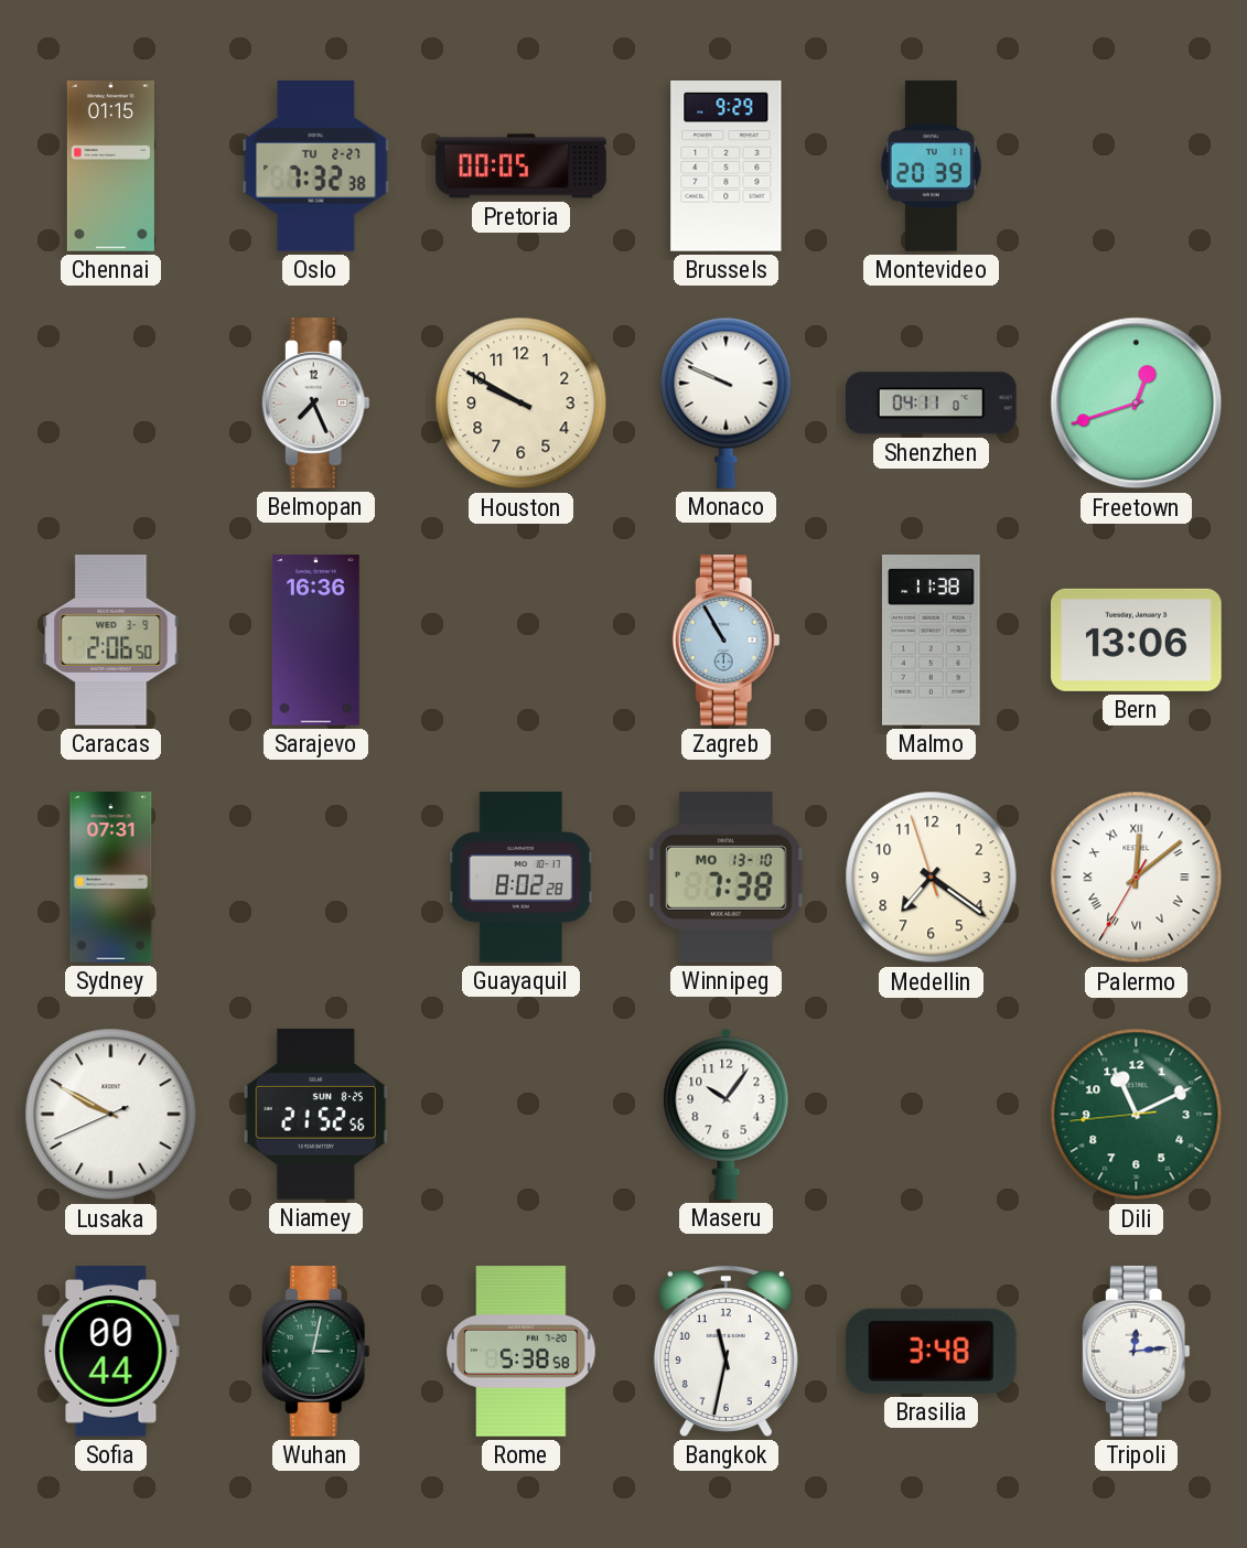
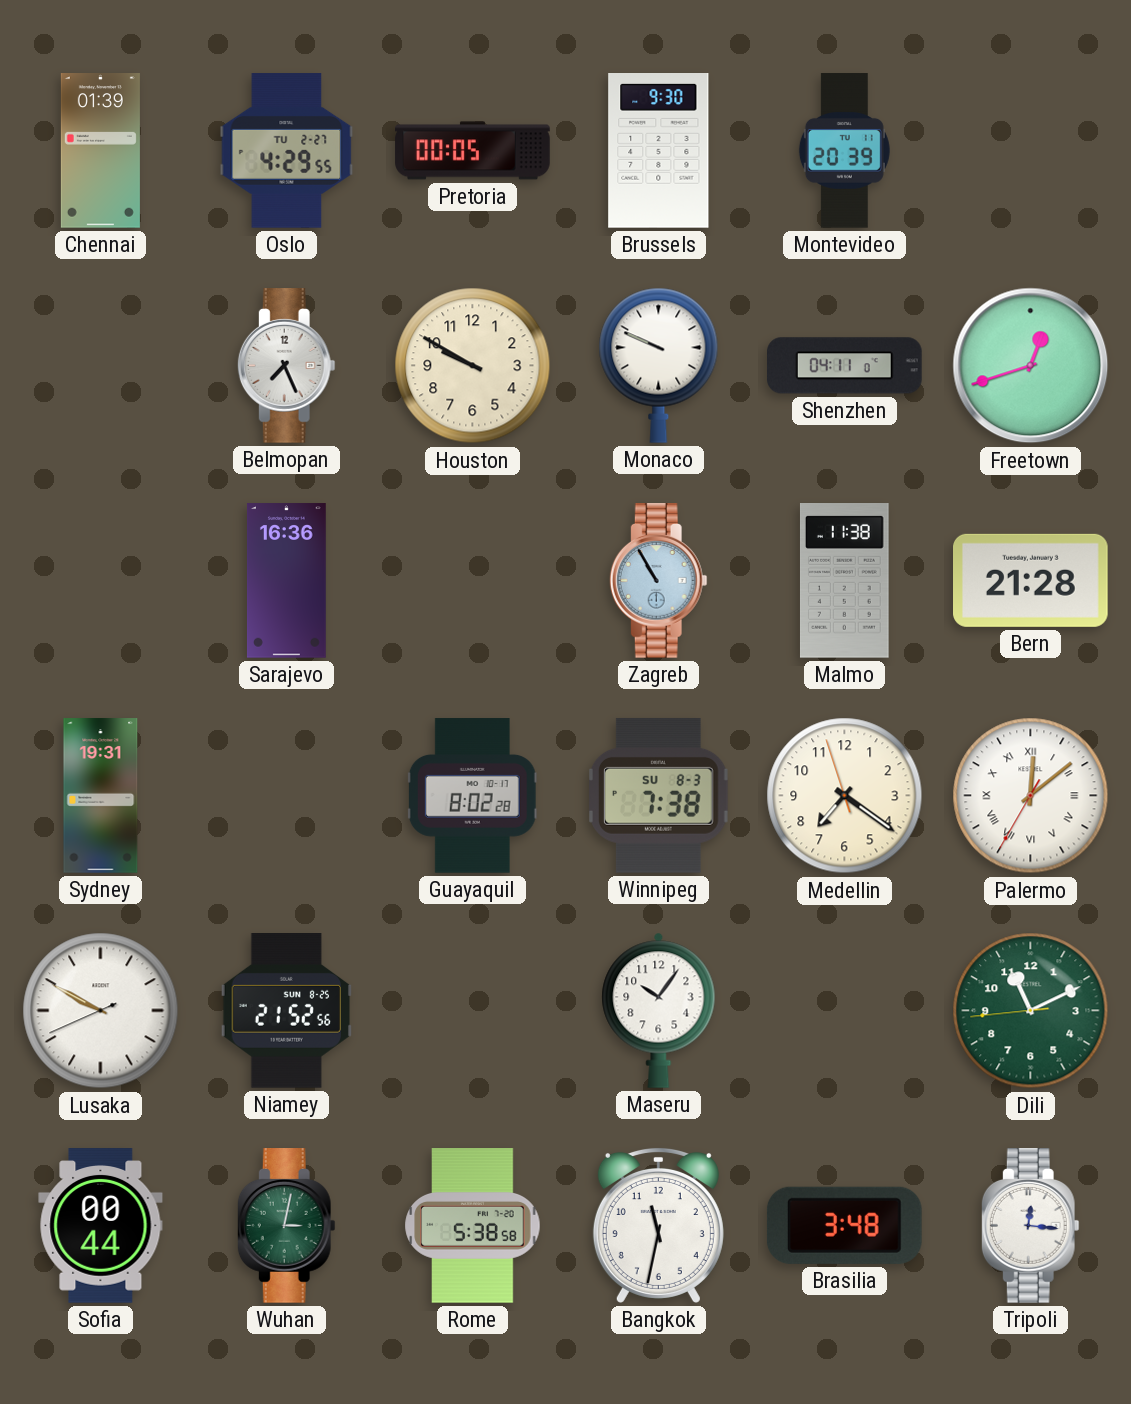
Chennai: 01:15 -> 01:39 (100, 151)
Oslo: 7:32 -> 4:29 (287, 151)
Brussels: 9:29 -> 9:30 (659, 151)
Caracas: 2:06 -> none (111, 641)
Bern: 13:06 -> 21:28 (1031, 580)
Sydney: 07:31 -> 19:31 (101, 796)
Winnipeg date: MO 13-10 -> SU 8-3 (659, 795)
Tripoli: 12:14 -> 12:16 (1030, 1226)
